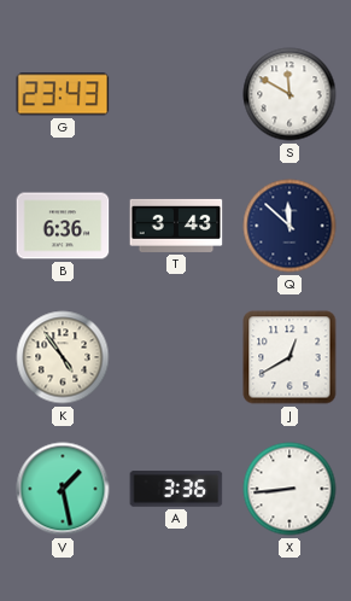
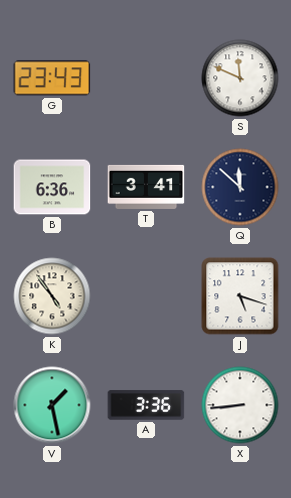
S: 11:50 -> 11:49 (240, 78)
T: 3:43 -> 3:41 (146, 187)
J: 12:40 -> 5:18 (240, 296)
